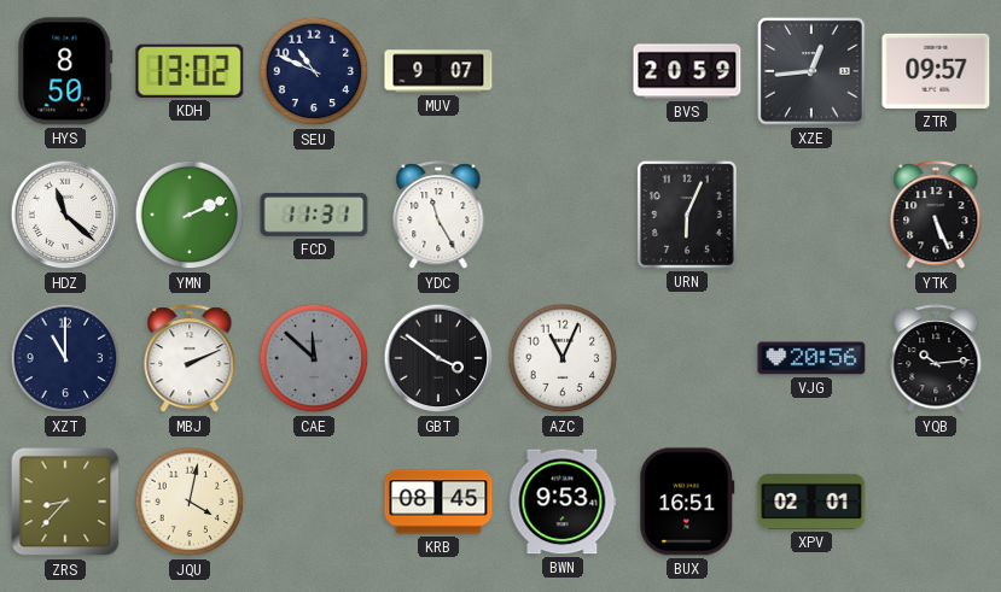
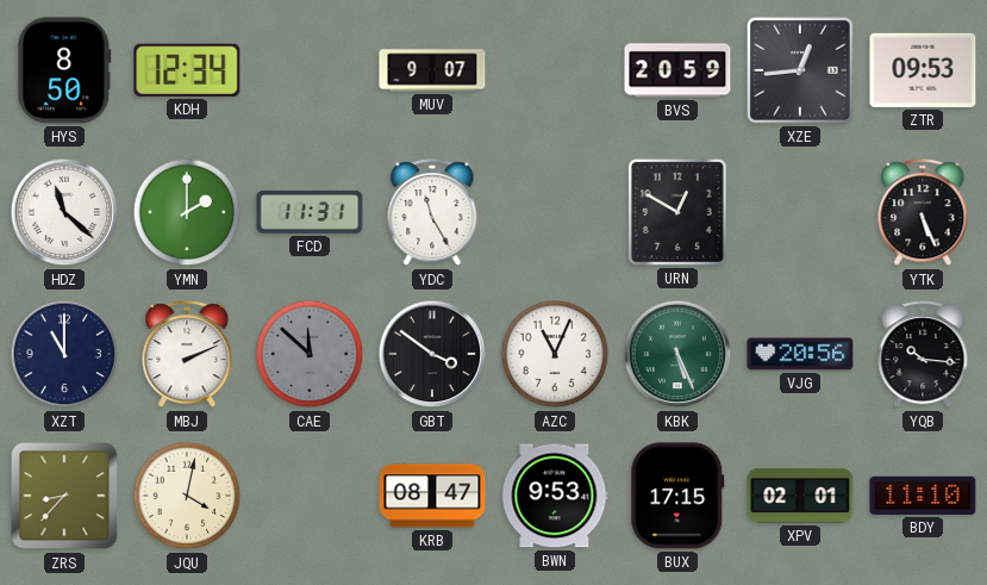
KDH: 13:02 -> 12:34 (187, 70)
SEU: 10:49 -> none (314, 71)
ZTR: 09:57 -> 09:53 (923, 70)
YMN: 2:11 -> 2:00 (187, 212)
URN: 6:04 -> 12:50 (677, 212)
KBK: none -> 5:26 (677, 354)
YQB: 10:14 -> 10:16 (923, 355)
KRB: 08:45 -> 08:47 (432, 496)
BUX: 16:51 -> 17:15 (677, 496)
BDY: none -> 11:10 (923, 496)
